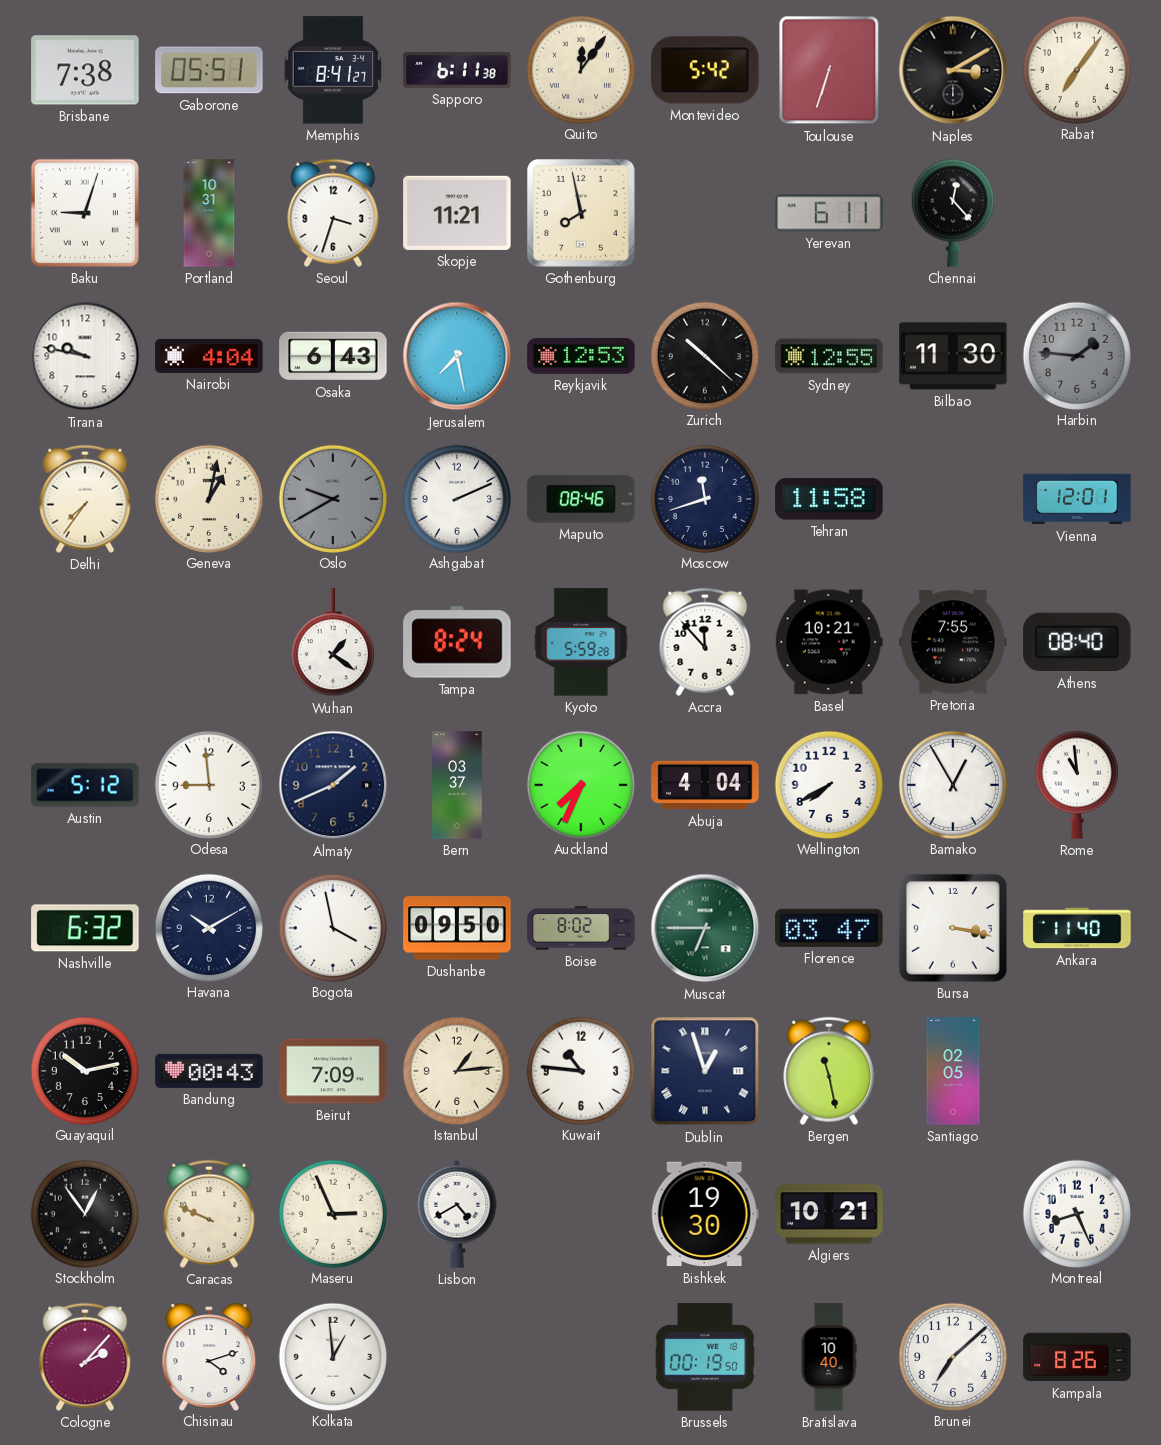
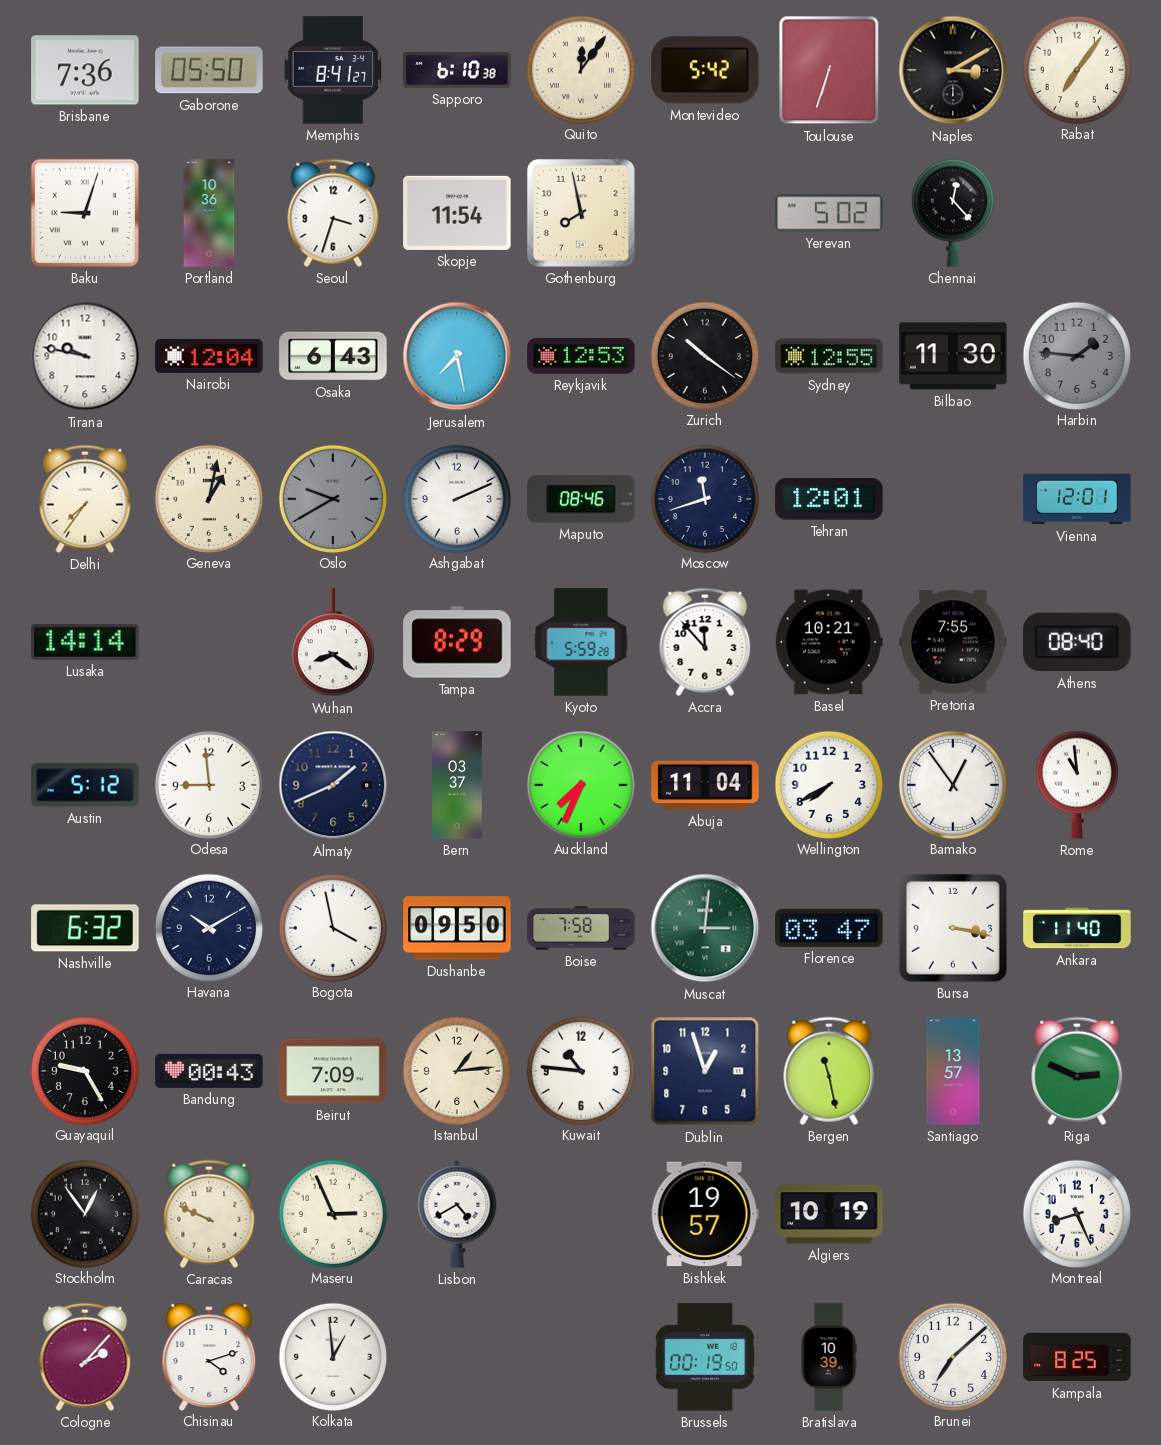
Brisbane: 7:38 -> 7:36 (85, 70)
Gaborone: 05:51 -> 05:50 (209, 70)
Sapporo: 6:11 -> 6:10 (457, 70)
Portland: 10:31 -> 10:36 (209, 213)
Skopje: 11:21 -> 11:54 (457, 213)
Yerevan: 6:11 -> 5:02 (829, 213)
Nairobi: 4:04 -> 12:04 (209, 356)
Zurich: 10:22 -> 10:21 (704, 355)
Tehran: 11:58 -> 12:01 (829, 499)
Lusaka: none -> 14:14 (85, 642)
Wuhan: 1:21 -> 8:21 (333, 643)
Tampa: 8:24 -> 8:29 (457, 642)
Abuja: 4:04 -> 11:04 (705, 785)
Bamako: 12:55 -> 12:54 (952, 784)
Boise: 8:02 -> 7:58 (581, 928)
Muscat: 6:45 -> 3:01 (705, 928)
Guayaquil: 10:13 -> 9:25 (84, 1070)
Dublin numerals: Roman -> Arabic (705, 1071)
Santiago: 02:05 -> 13:57 (953, 1071)
Riga: none -> 2:49 (1077, 1071)
Bishkek: 19:30 -> 19:57 (705, 1214)
Algiers: 10:21 -> 10:19 (829, 1214)
Bratislava: 10:40 -> 10:39 (829, 1357)
Kampala: 8:26 -> 8:25 (1077, 1357)
